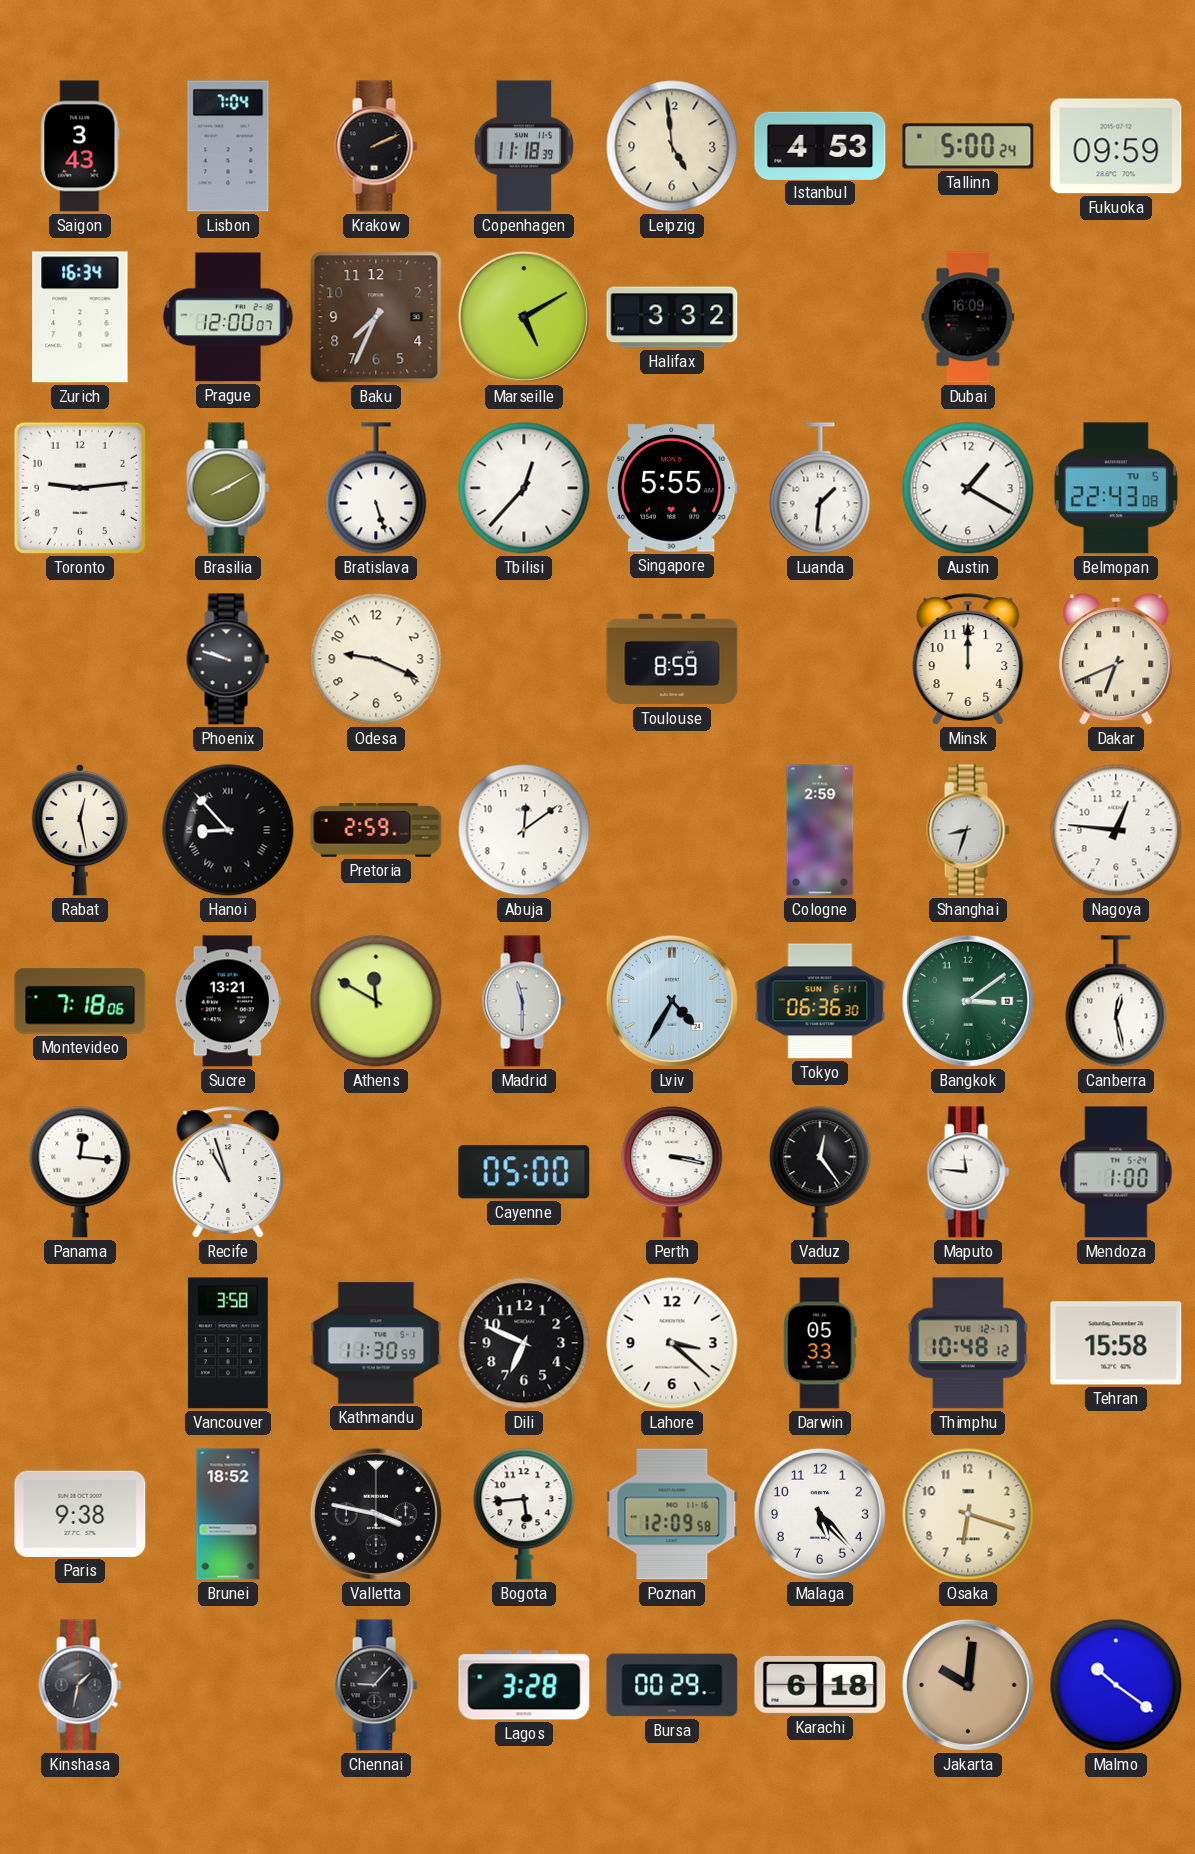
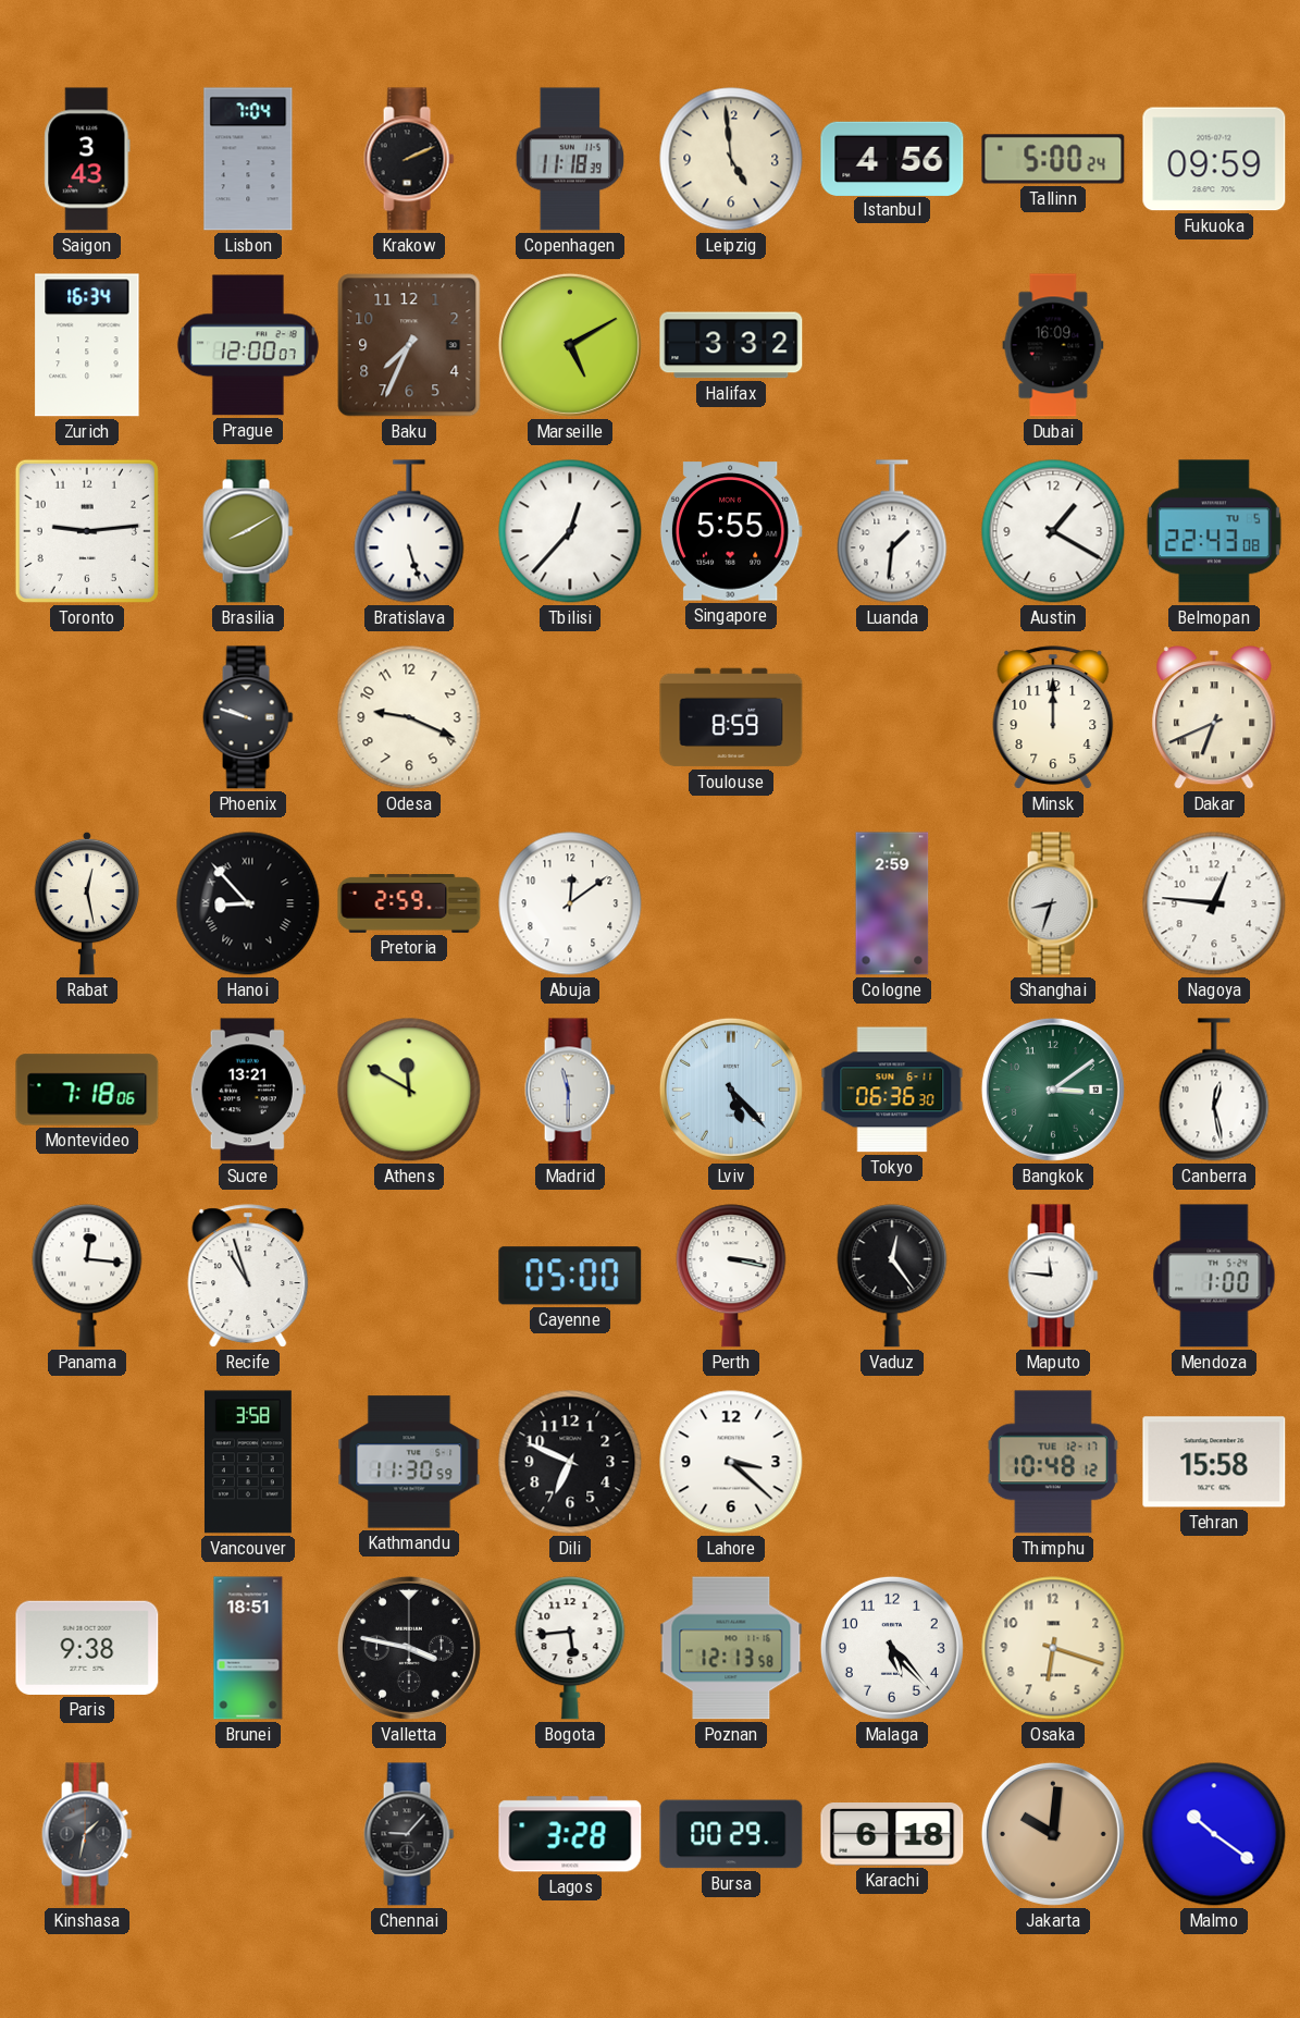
Istanbul: 4:53 -> 4:56 (892, 158)
Lviv: 4:35 -> 5:23 (731, 1090)
Darwin: 05:33 -> none (820, 1343)
Brunei: 18:52 -> 18:51 (248, 1648)
Poznan: 12:09 -> 12:13 (731, 1648)
